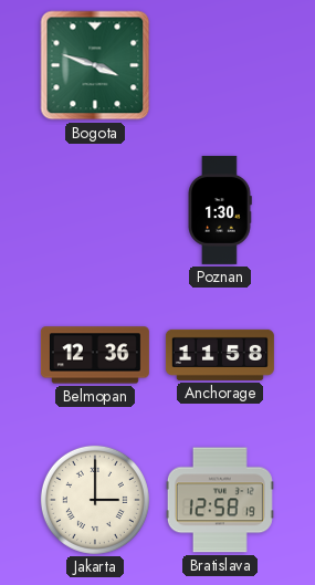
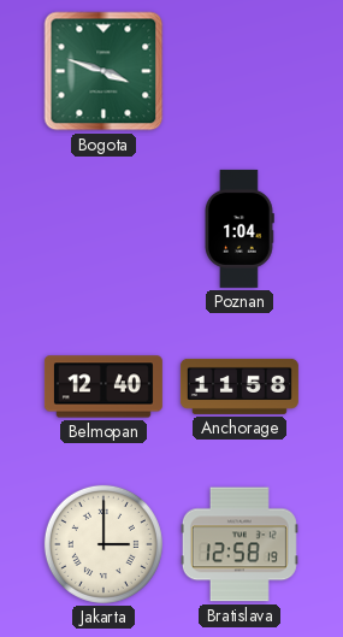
Poznan: 1:30 -> 1:04 (239, 229)
Belmopan: 12:36 -> 12:40 (104, 387)
